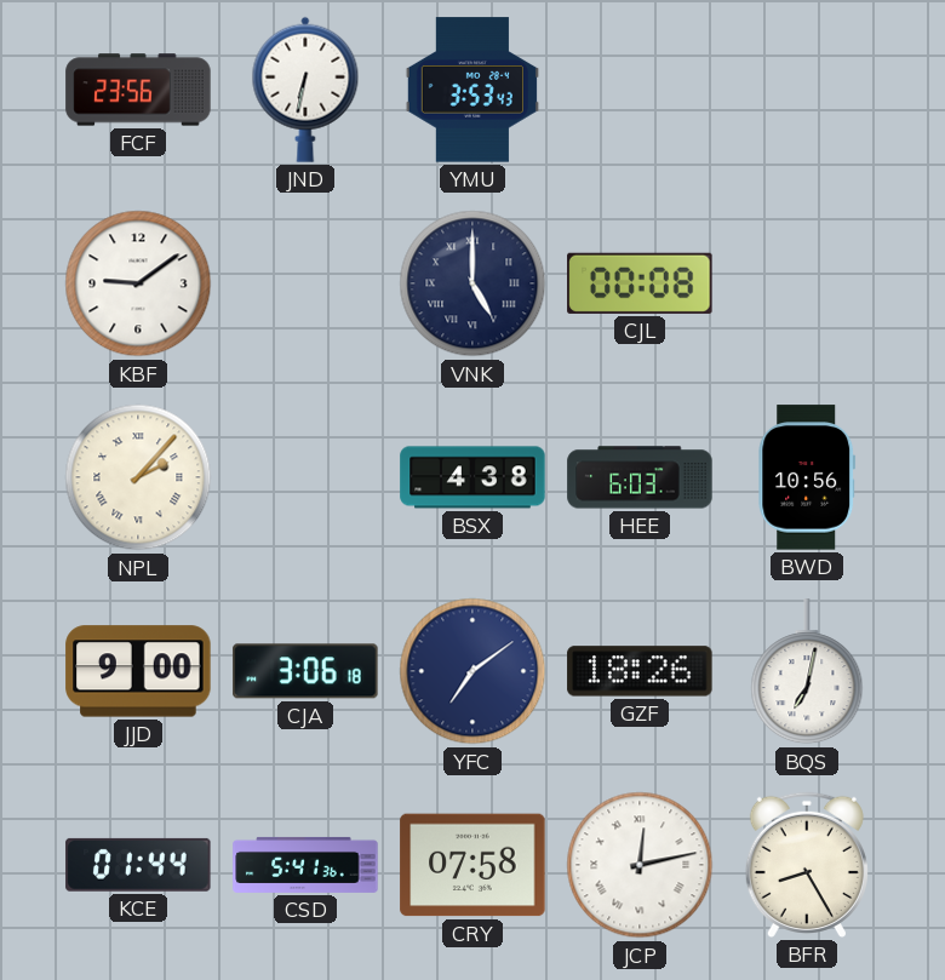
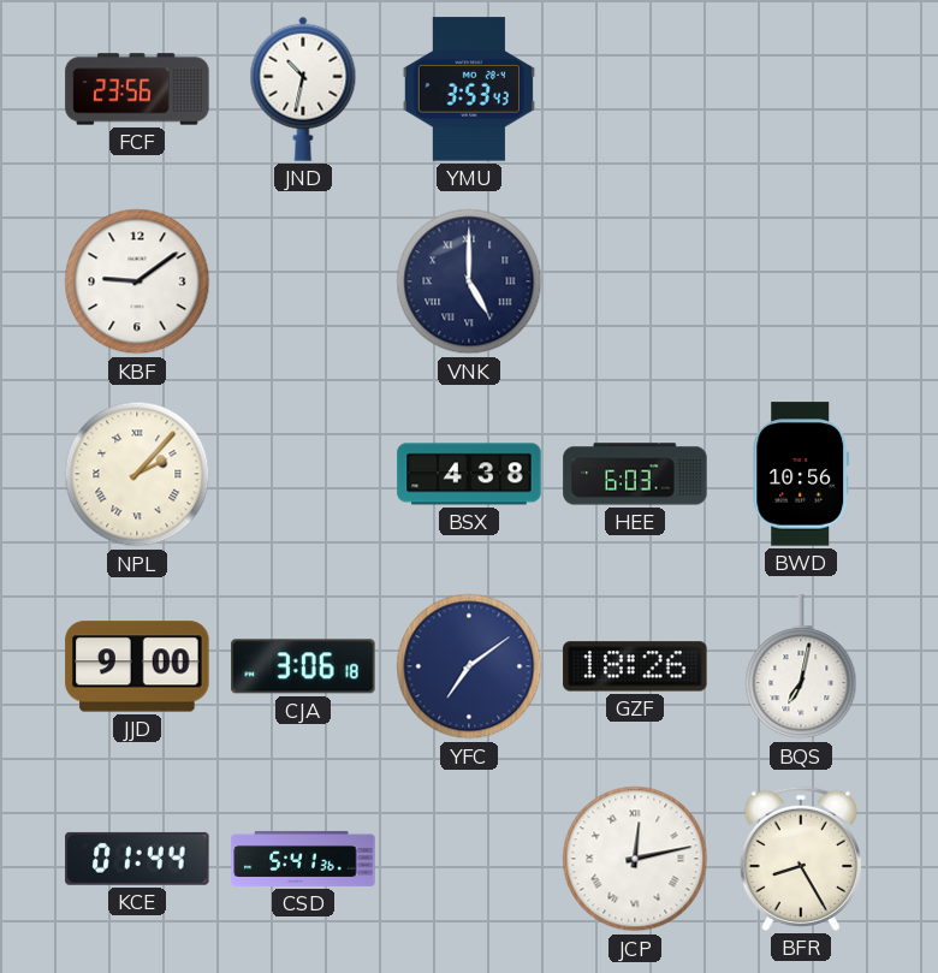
JND: 6:32 -> 10:32 (303, 89)
CJL: 00:08 -> none (640, 283)
CRY: 07:58 -> none (472, 865)
